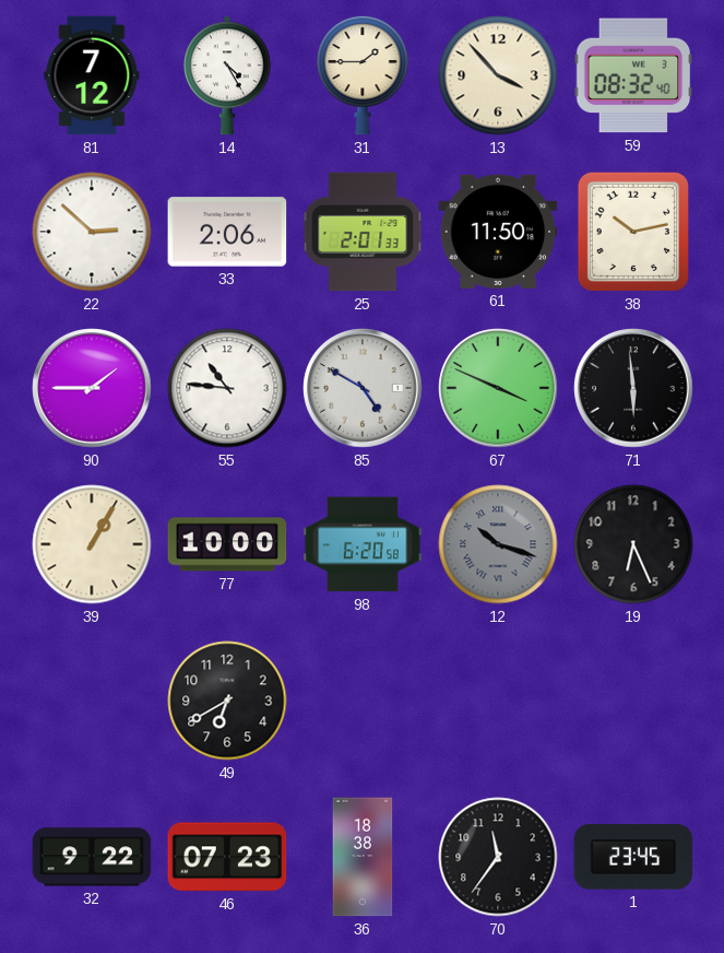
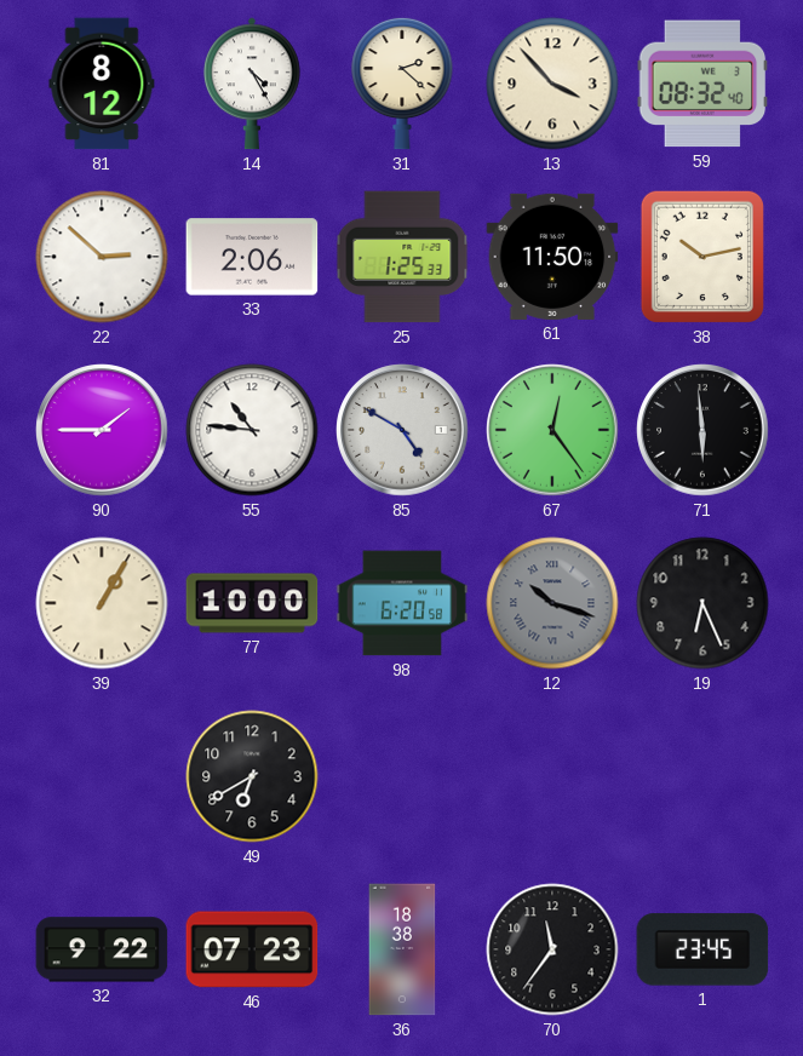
81: 7:12 -> 8:12 (102, 84)
31: 1:45 -> 2:22 (402, 84)
25: 2:01 -> 1:25 (402, 257)
67: 3:49 -> 12:24 (552, 430)
